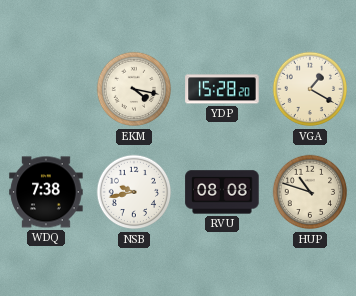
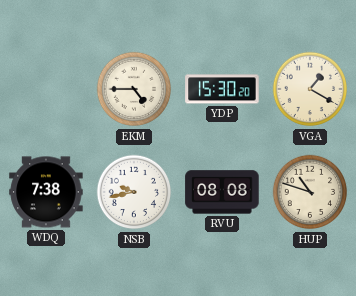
EKM: 4:17 -> 4:45 (134, 89)
YDP: 15:28 -> 15:30 (222, 89)
